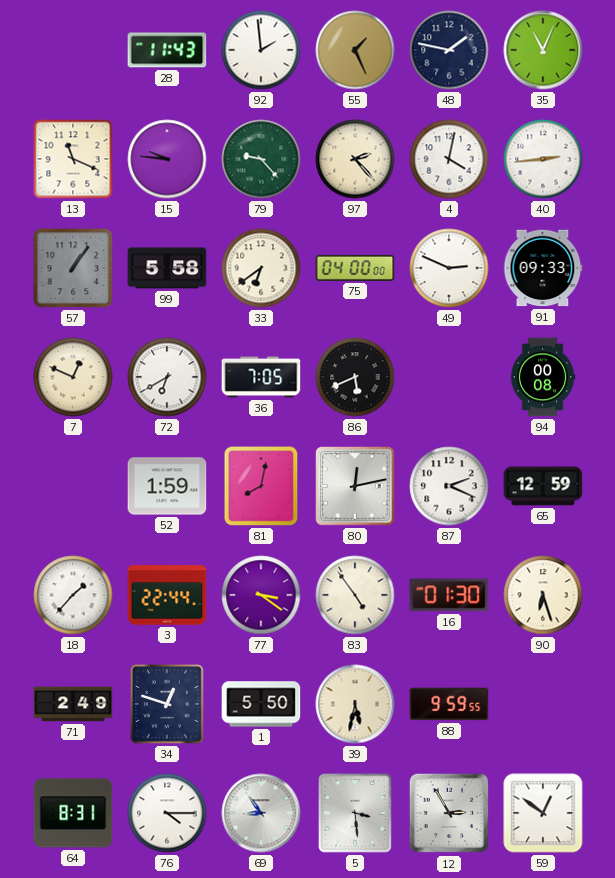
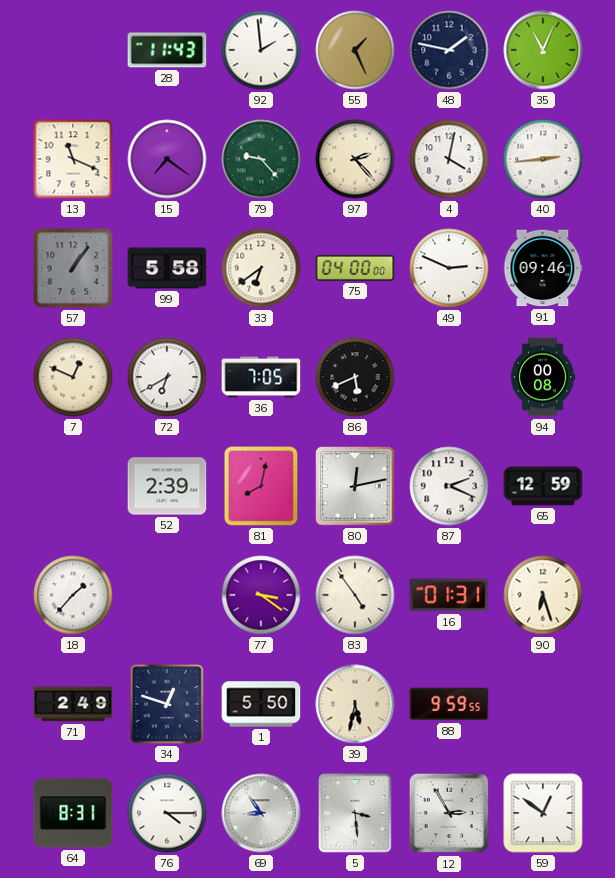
15: 9:46 -> 7:21 (167, 159)
91: 09:33 -> 09:46 (543, 268)
52: 1:59 -> 2:39 (167, 486)
3: 22:44 -> none (167, 595)
16: 01:30 -> 01:31 (449, 595)
